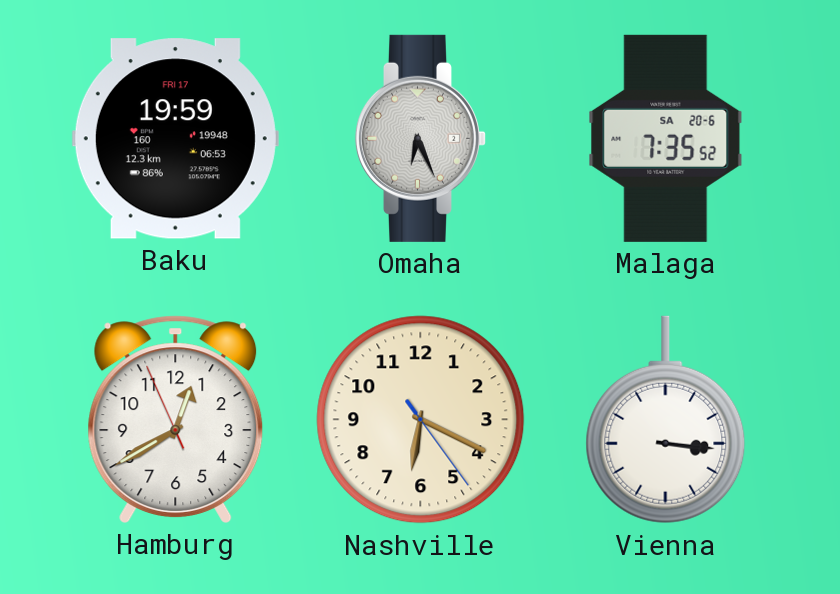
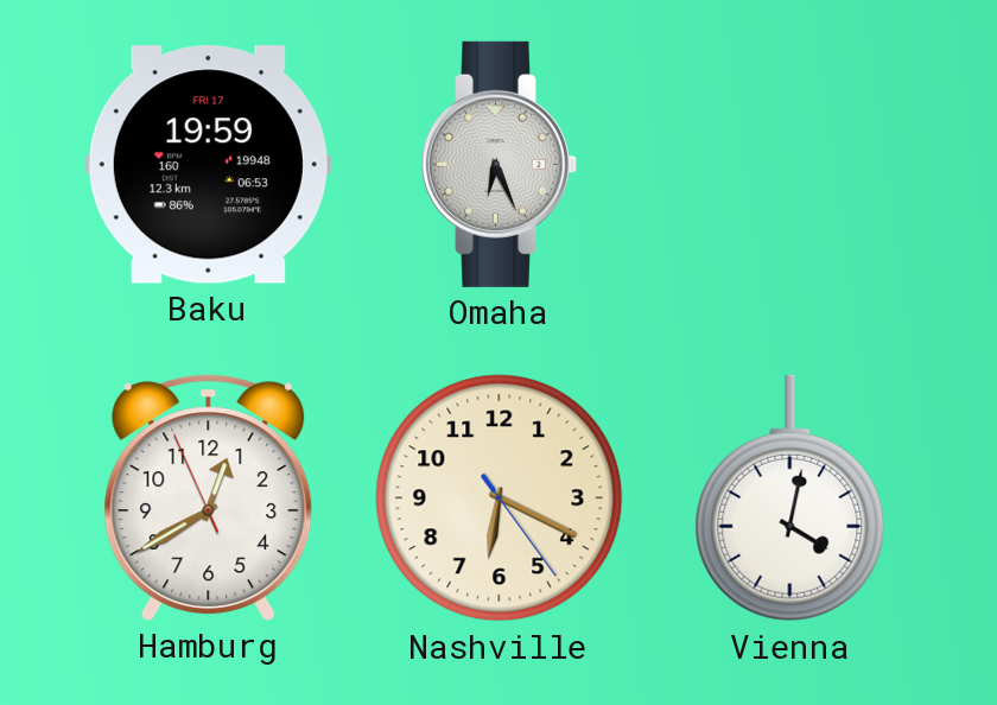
Malaga: 7:35 -> none (666, 138)
Vienna: 3:16 -> 4:02 (790, 498)
